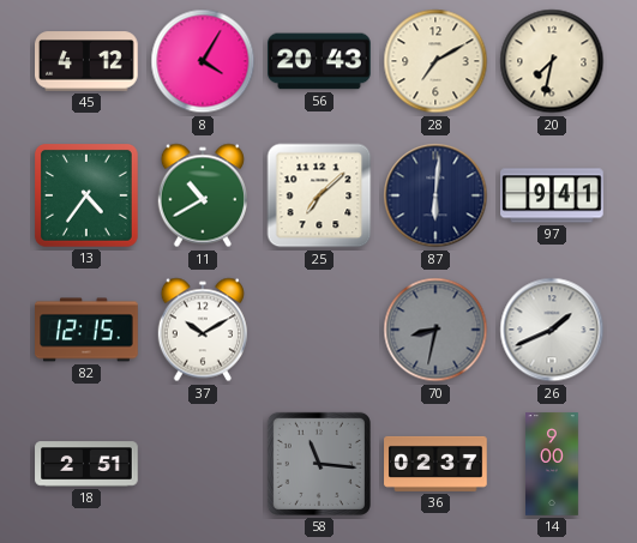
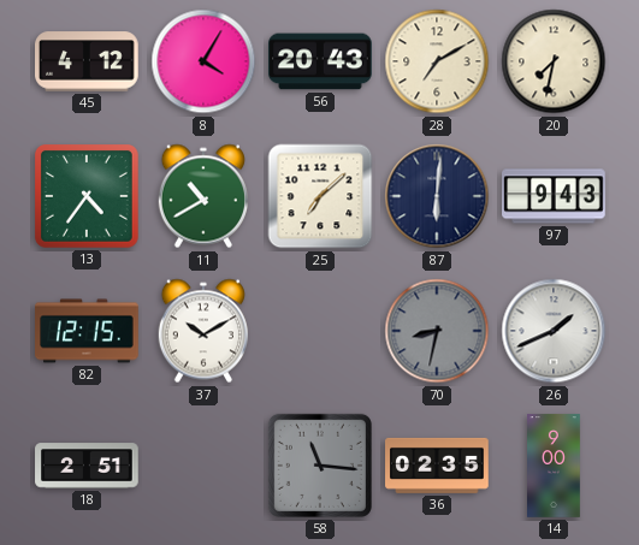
97: 9:41 -> 9:43 (554, 196)
36: 02:37 -> 02:35 (437, 466)
